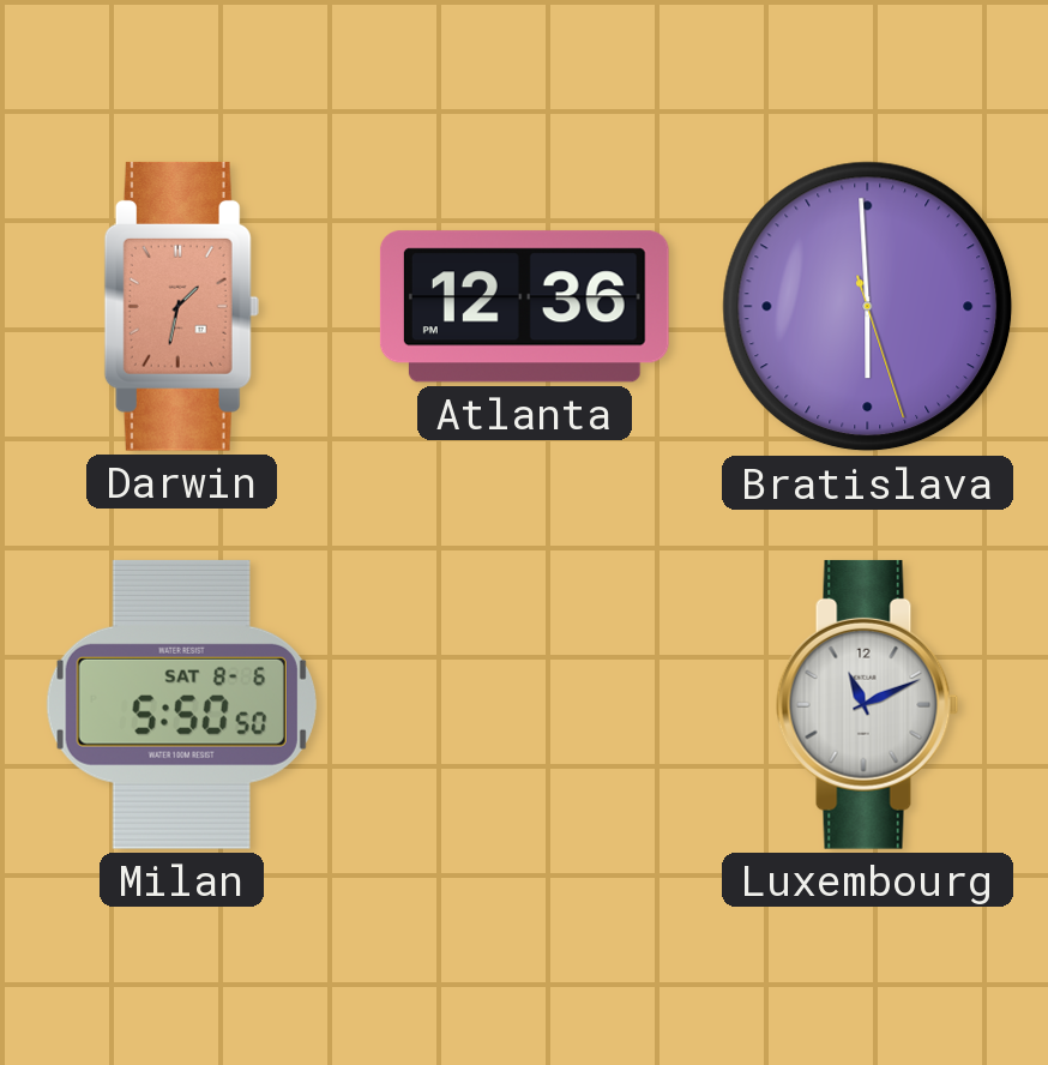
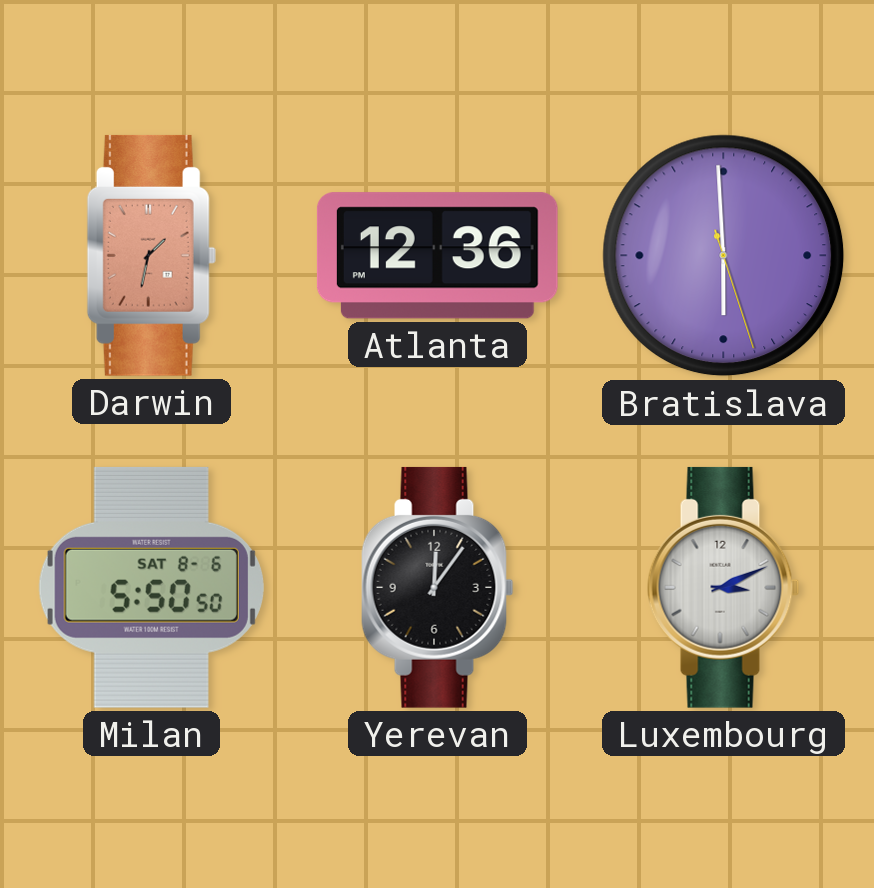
Yerevan: none -> 12:06 (438, 587)
Luxembourg: 11:11 -> 3:11 (724, 587)
